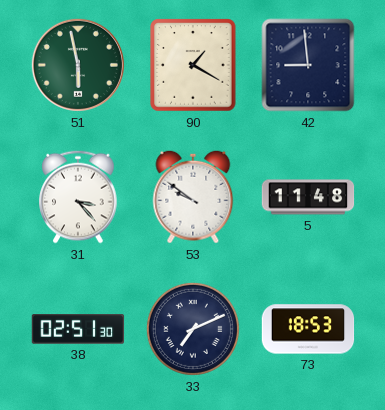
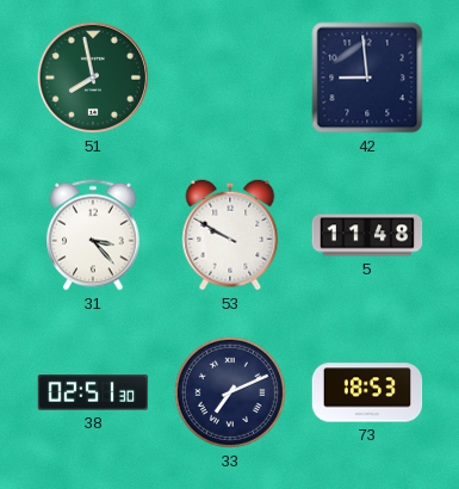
51: 5:58 -> 7:58 (93, 78)
90: 1:20 -> none (193, 65)
53: 9:51 -> 9:50 (230, 235)
